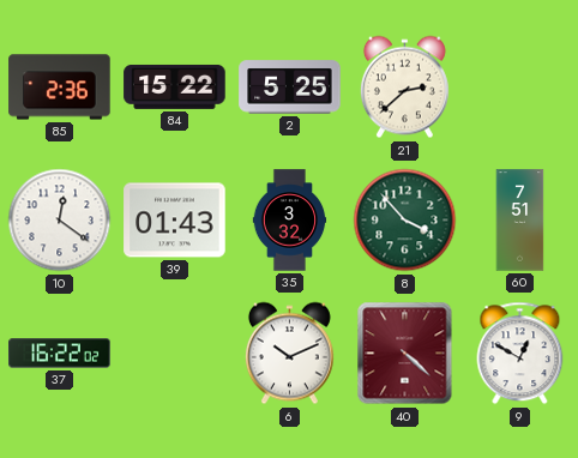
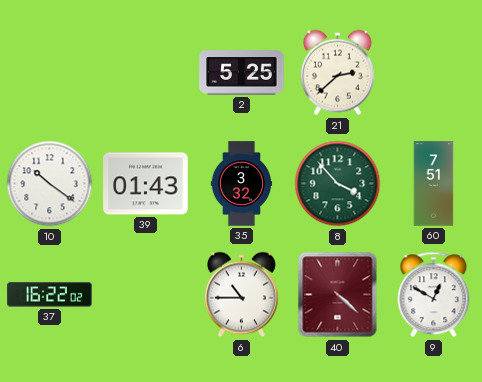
85: 2:36 -> none (60, 88)
84: 15:22 -> none (175, 88)
10: 12:21 -> 10:21 (50, 184)
6: 10:11 -> 10:45 (241, 295)
